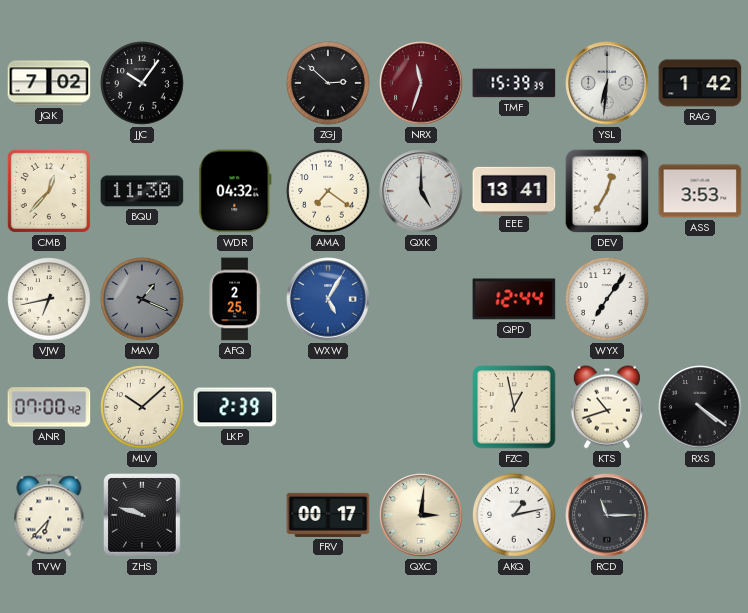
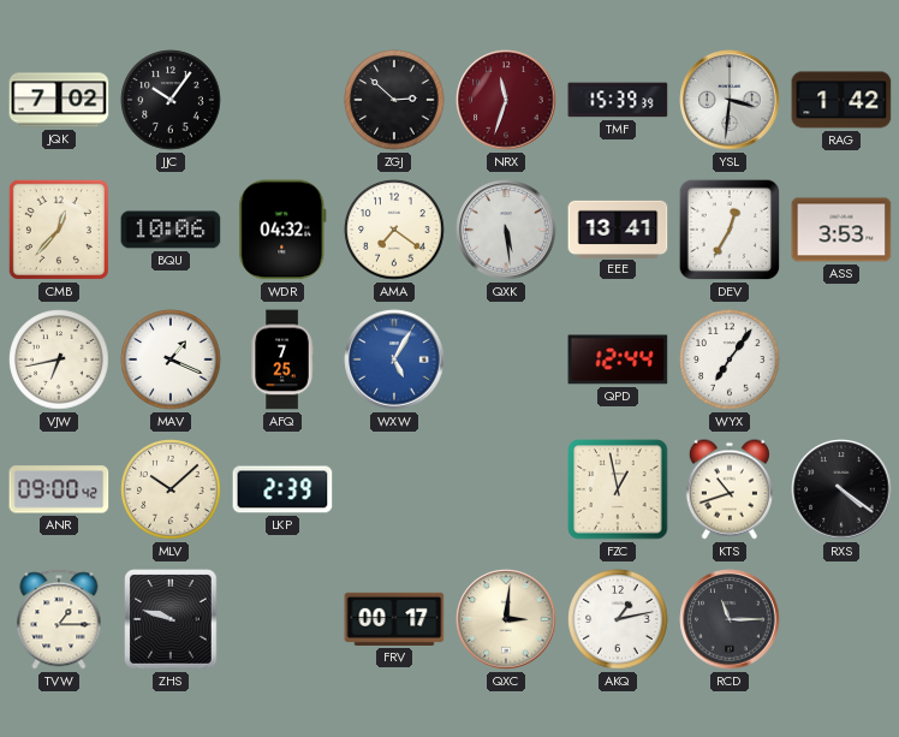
YSL: 6:31 -> 3:31 (730, 100)
BQU: 11:30 -> 10:06 (171, 230)
QXK: 5:00 -> 5:29 (506, 230)
MAV dial: grey -> white (171, 359)
AFQ: 2:25 -> 7:25 (282, 359)
ANR: 07:00 -> 09:00 (59, 489)
TVW: 6:37 -> 1:15 (59, 619)
